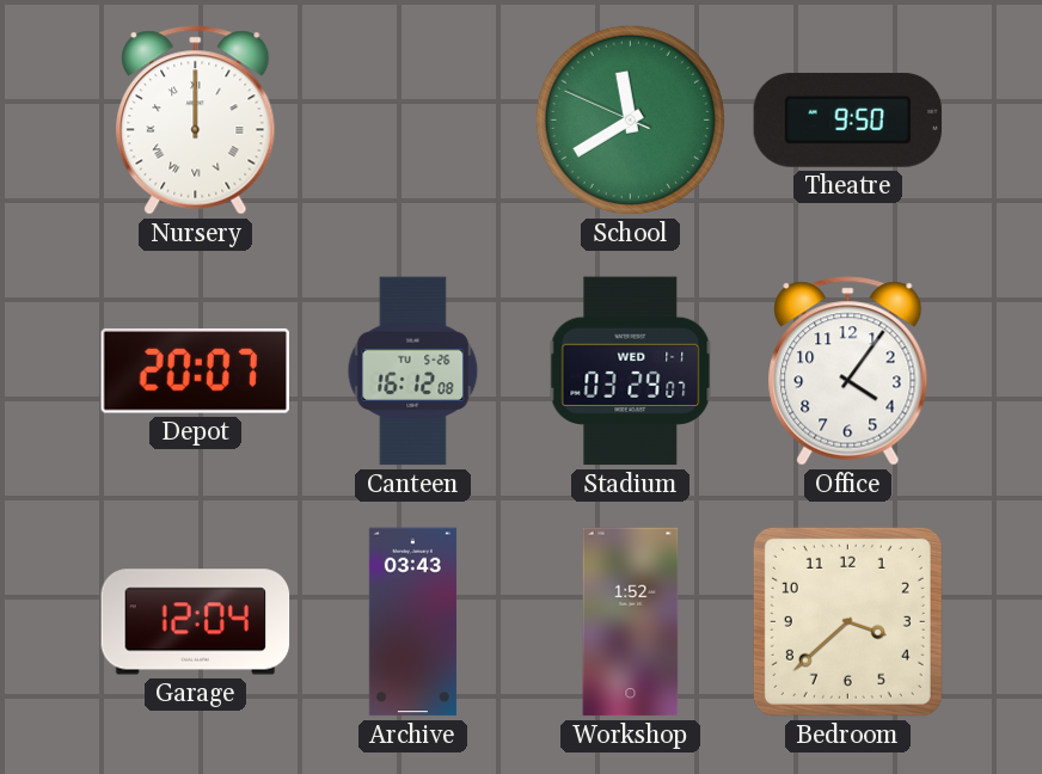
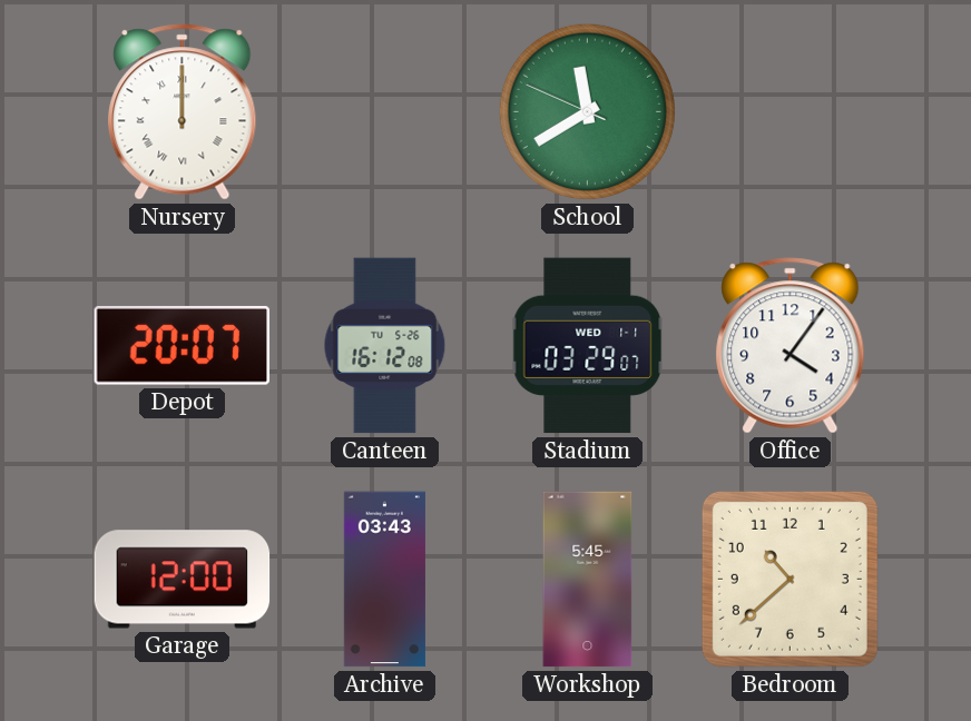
Theatre: 9:50 -> none (848, 119)
Garage: 12:04 -> 12:00 (183, 580)
Workshop: 1:52 -> 5:45 (588, 580)
Bedroom: 3:38 -> 10:38 (789, 579)
